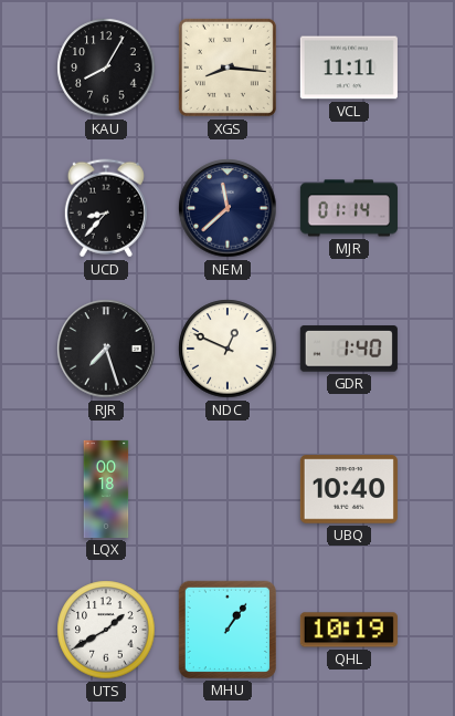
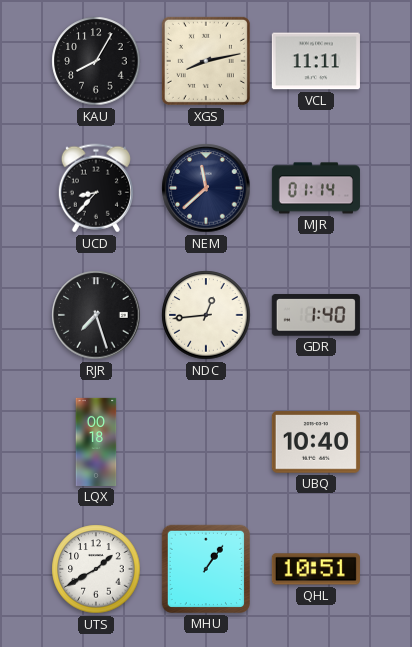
XGS: 8:16 -> 8:13 (206, 61)
NDC: 12:49 -> 12:44 (206, 315)
QHL: 10:19 -> 10:51 (316, 569)
